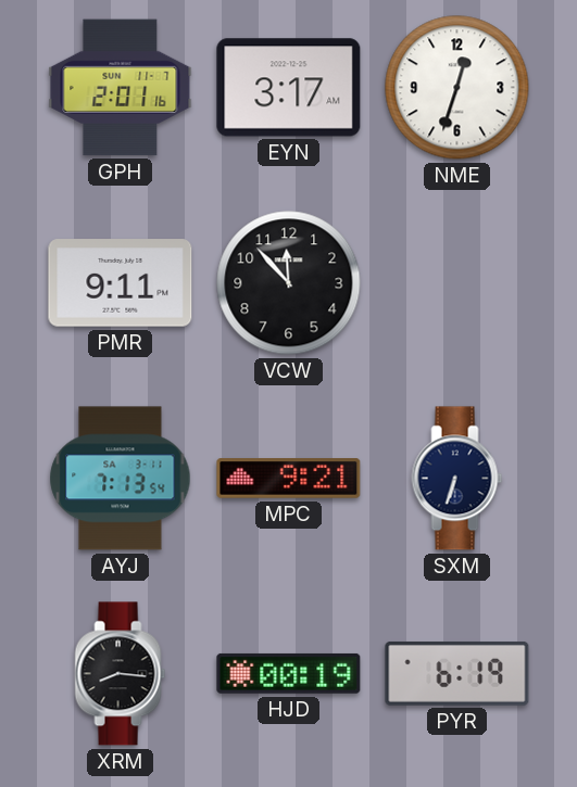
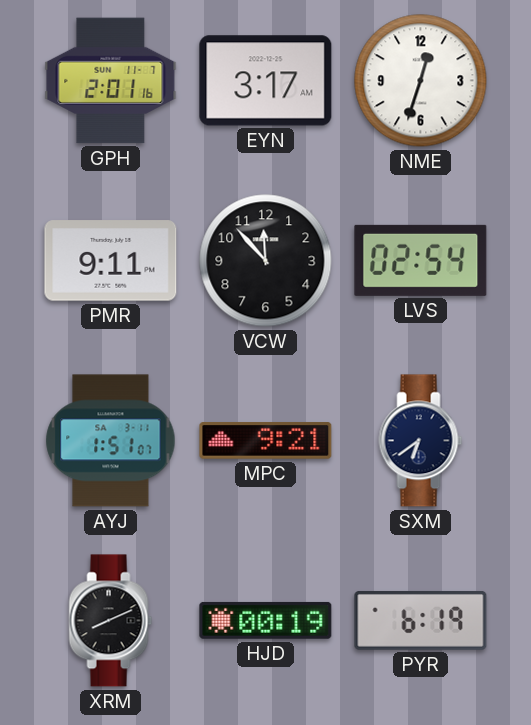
LVS: none -> 02:54 (421, 260)
AYJ: 7:13 -> 1:51 (111, 441)
SXM: 6:33 -> 6:39 (421, 441)
XRM: 8:16 -> 8:11 (111, 621)
